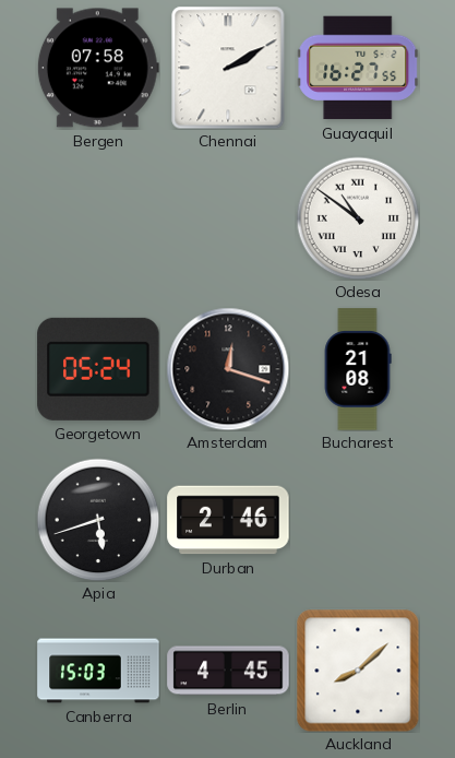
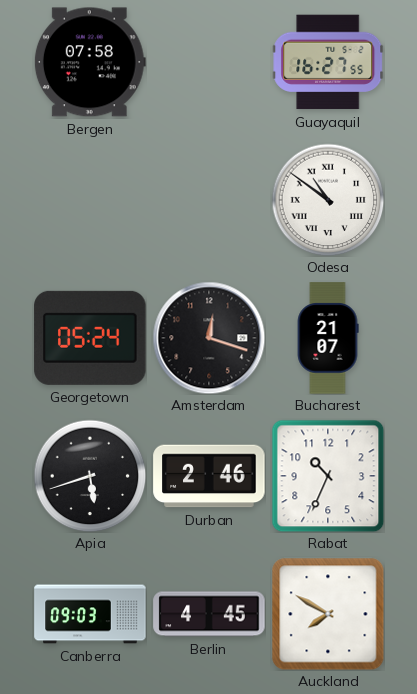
Chennai: 2:10 -> none (228, 68)
Bucharest: 21:08 -> 21:07 (328, 338)
Rabat: none -> 10:34 (328, 476)
Canberra: 15:03 -> 09:03 (90, 614)
Auckland: 8:08 -> 7:50 (328, 614)
